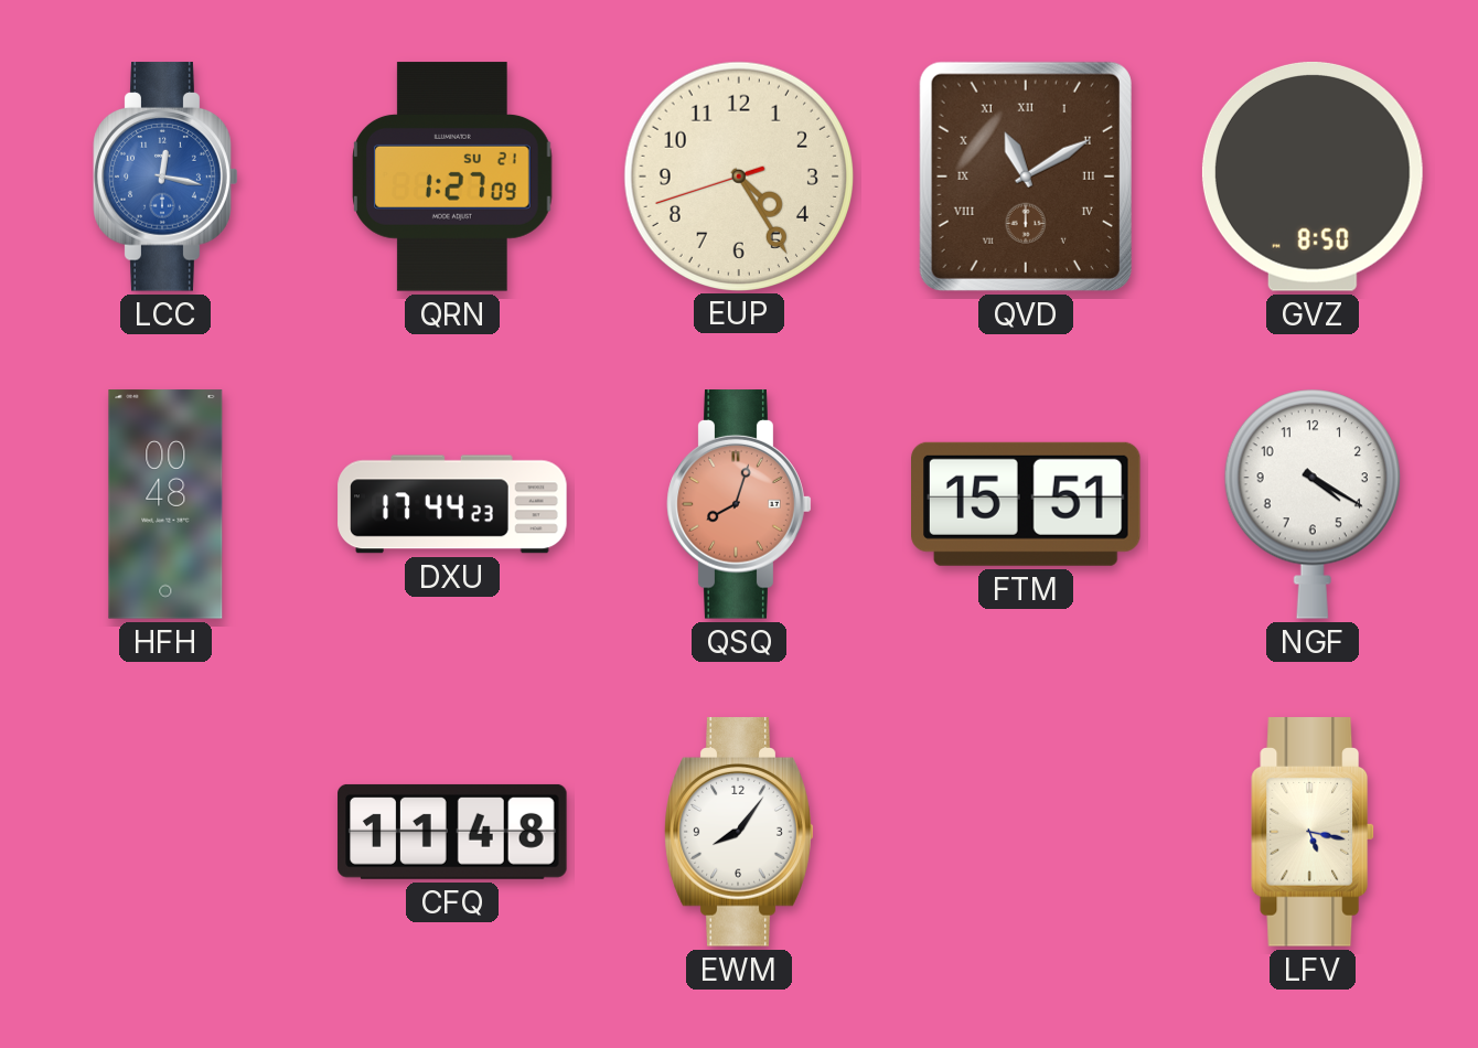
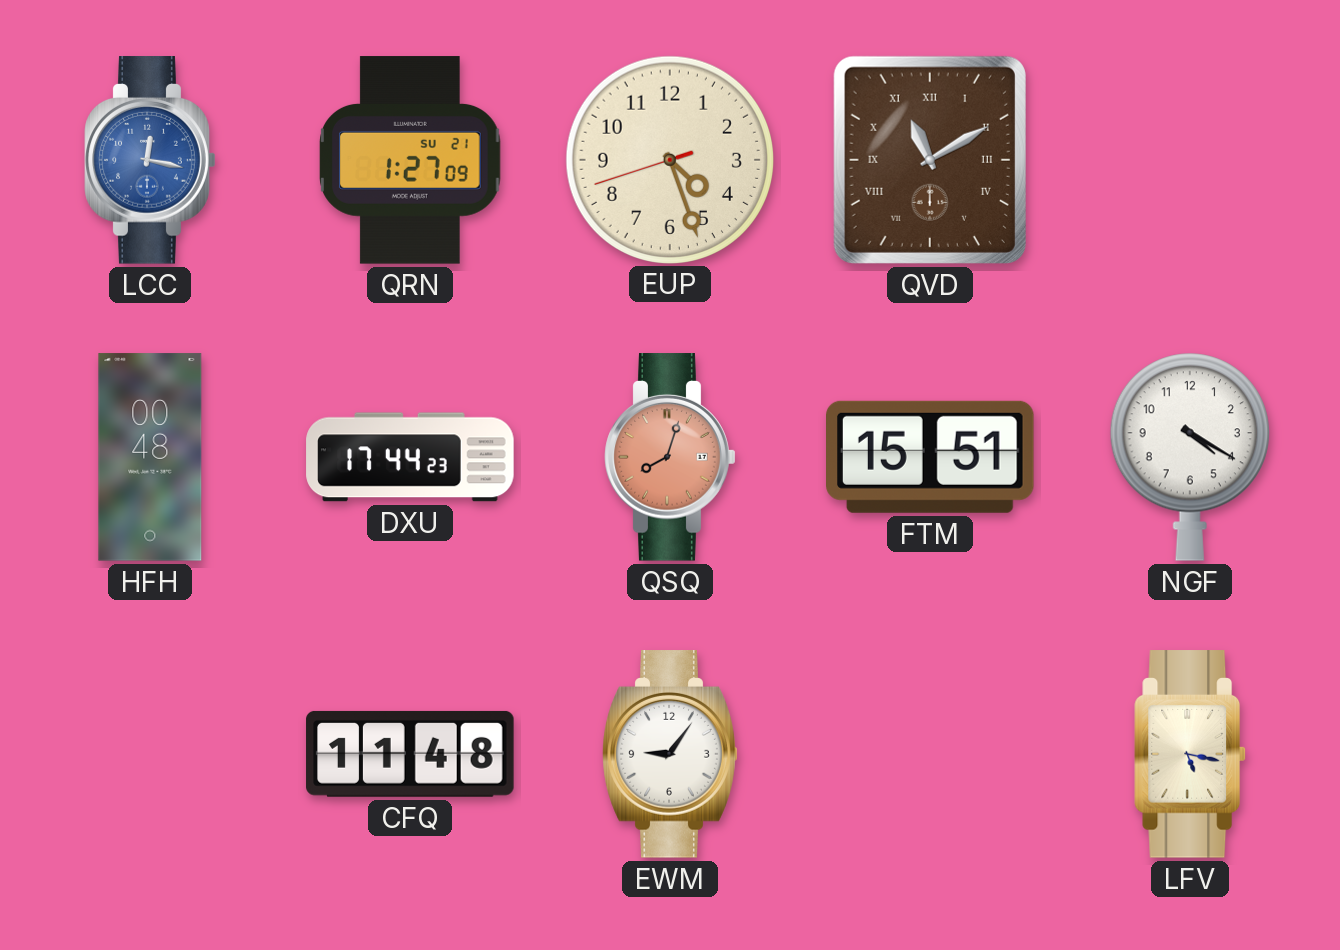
EUP: 4:24 -> 4:26 (669, 159)
GVZ: 8:50 -> none (1313, 177)
EWM: 8:06 -> 9:06 (670, 754)
